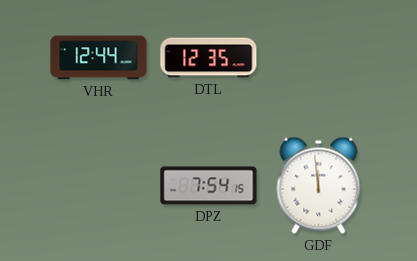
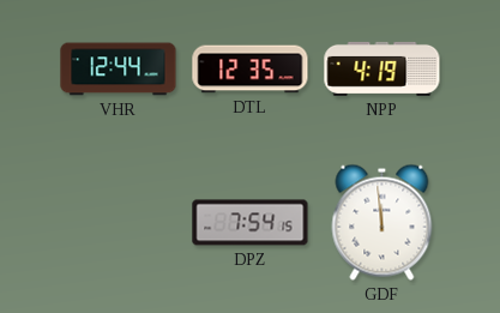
NPP: none -> 4:19 (382, 68)
